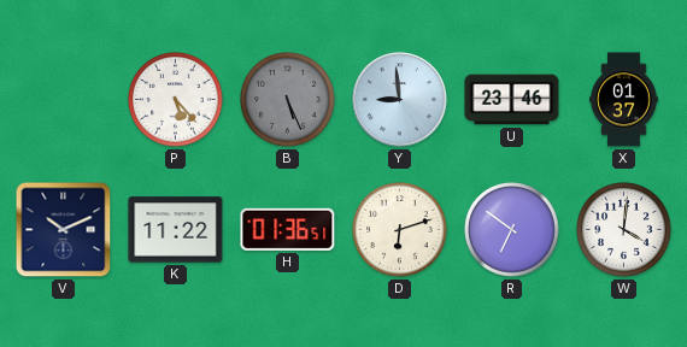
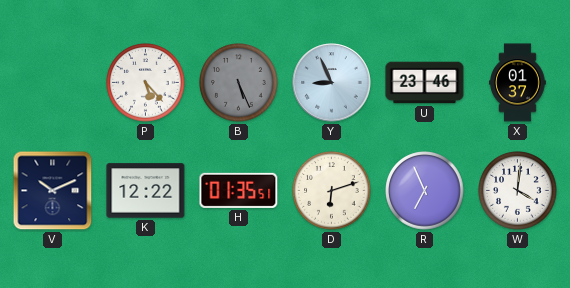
Y: 8:59 -> 8:56 (332, 83)
K: 11:22 -> 12:22 (146, 191)
H: 01:36 -> 01:35 (239, 190)
R: 6:51 -> 6:56 (425, 191)
